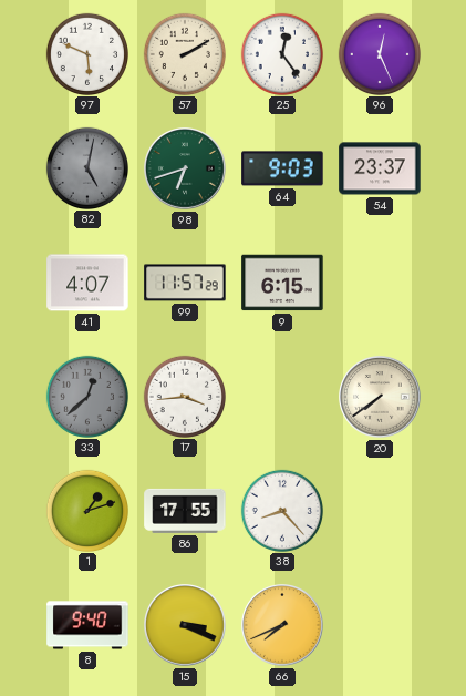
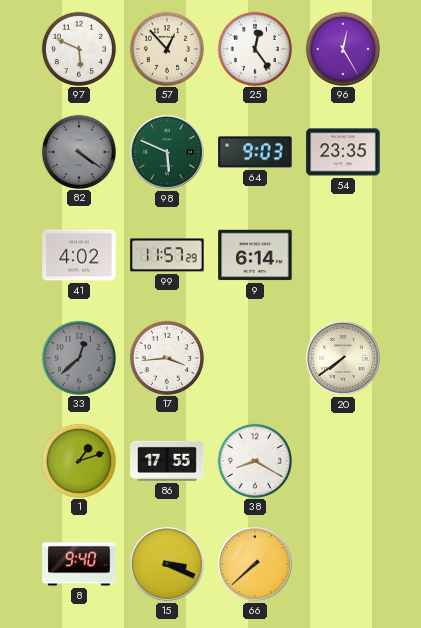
57: 2:10 -> 12:53 (166, 48)
96: 12:26 -> 12:25 (342, 48)
82: 5:02 -> 4:21 (78, 151)
98: 6:42 -> 5:49 (168, 153)
54: 23:37 -> 23:35 (343, 152)
41: 4:07 -> 4:02 (79, 255)
9: 6:15 -> 6:14 (255, 255)
38: 8:23 -> 8:20 (254, 460)
66: 7:41 -> 7:38 (256, 565)
